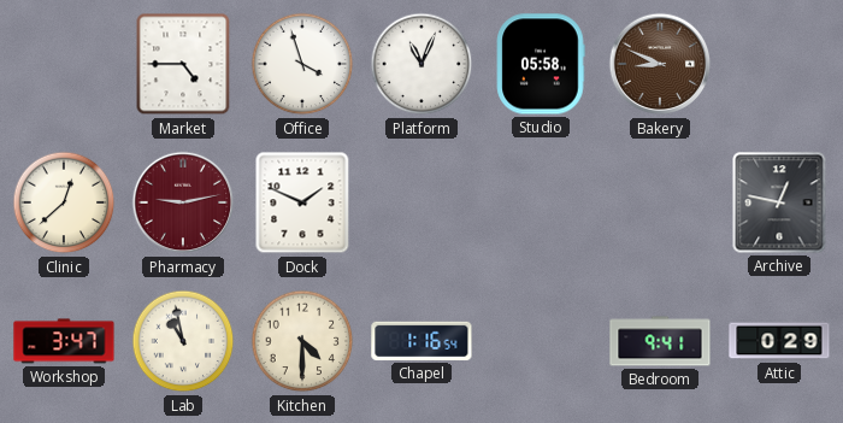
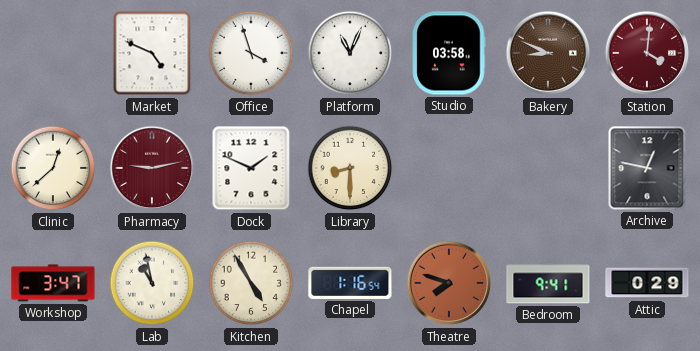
Market: 4:45 -> 4:49 (152, 53)
Studio: 05:58 -> 03:58 (449, 53)
Station: none -> 4:01 (647, 53)
Library: none -> 8:30 (350, 168)
Kitchen: 4:30 -> 4:55 (251, 283)
Theatre: none -> 7:48 (449, 283)
